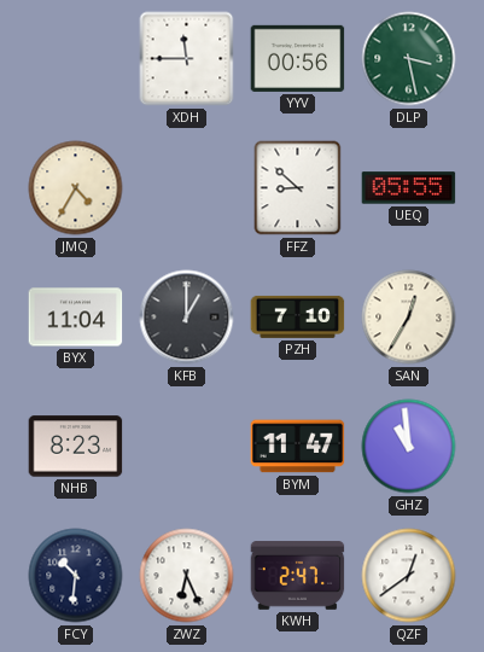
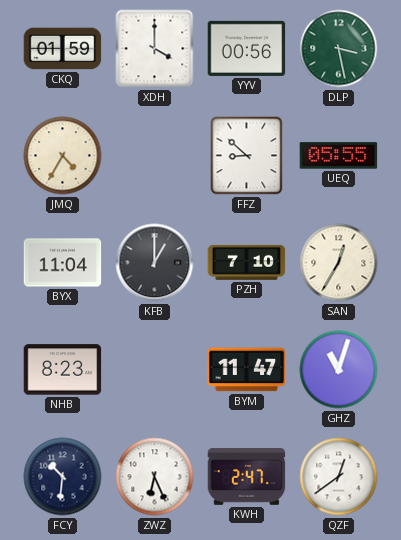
CKQ: none -> 01:59 (63, 49)
XDH: 11:45 -> 4:00 (155, 49)
GHZ: 10:59 -> 11:03 (339, 370)
